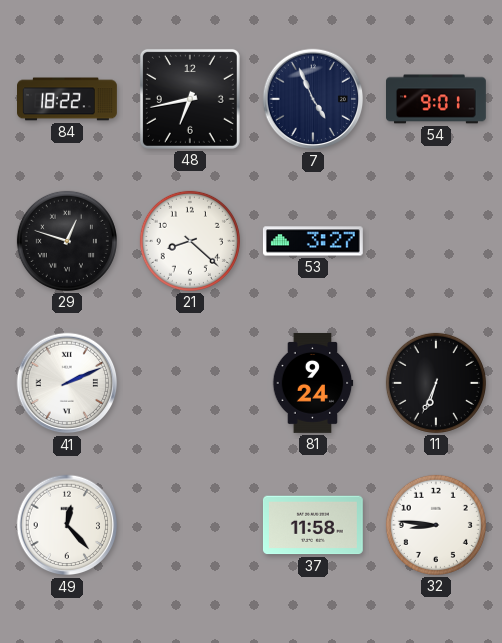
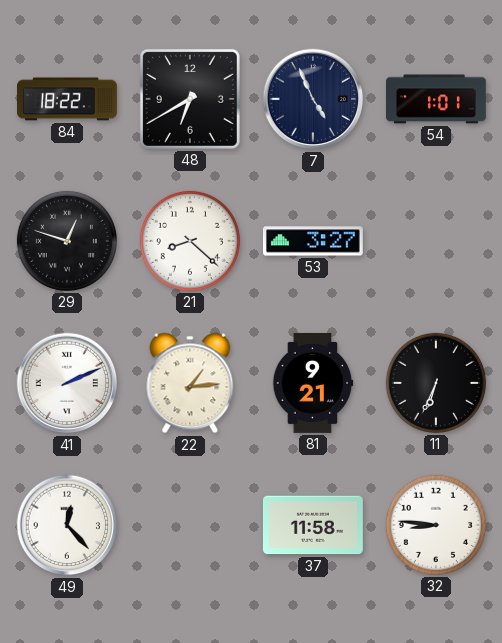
48: 6:43 -> 6:40 (190, 99)
54: 9:01 -> 1:01 (437, 99)
22: none -> 1:14 (190, 383)
81: 9:24 -> 9:21 (313, 383)
